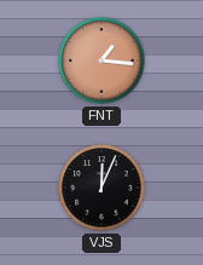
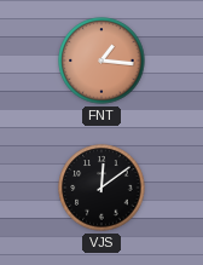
VJS: 12:04 -> 12:09 (101, 188)
